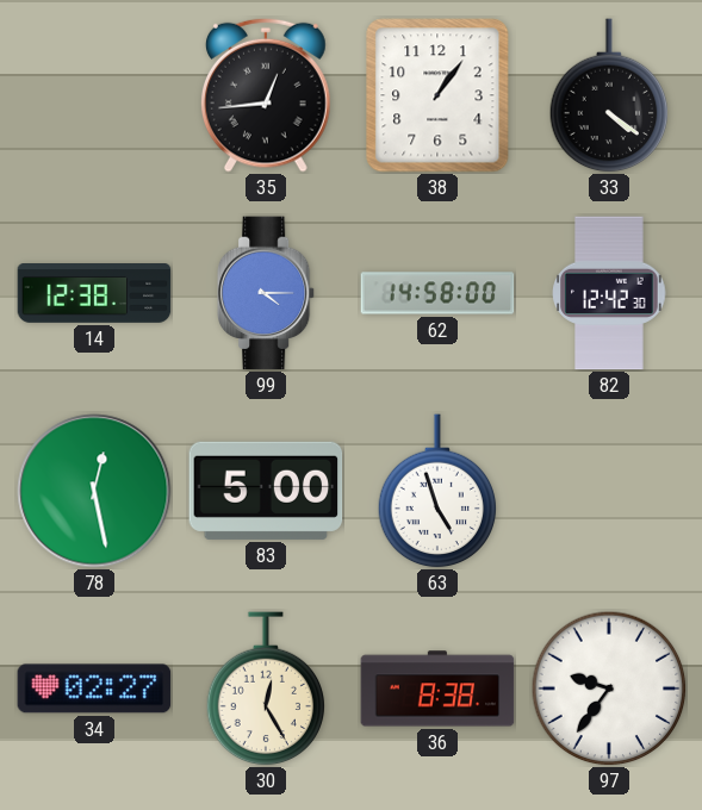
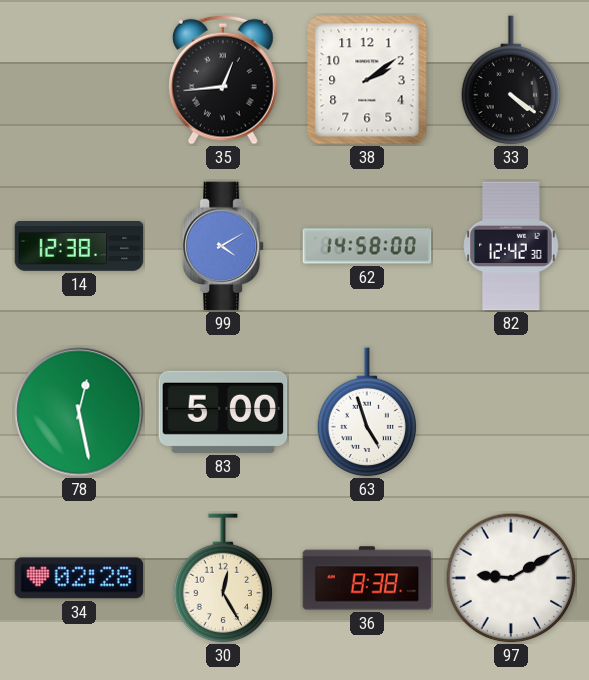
38: 1:06 -> 2:09 (367, 80)
99: 4:15 -> 4:10 (223, 246)
34: 02:27 -> 02:28 (79, 578)
97: 9:36 -> 9:10 (511, 578)
